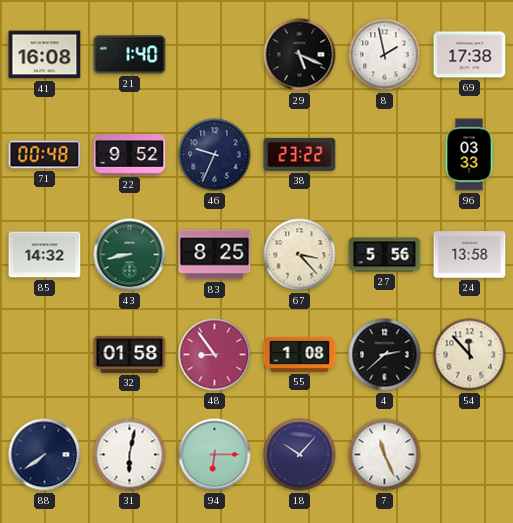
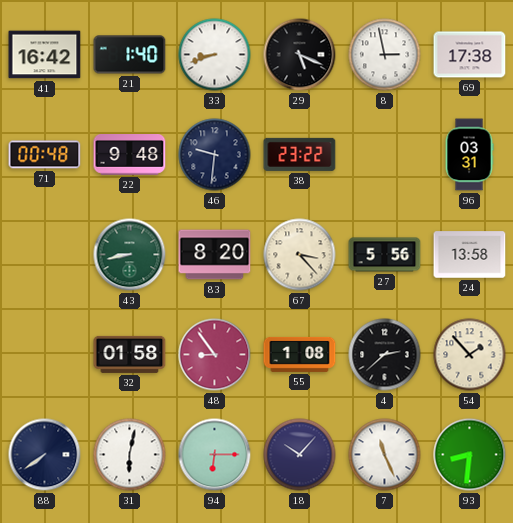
41: 16:08 -> 16:42 (45, 55)
33: none -> 8:42 (215, 55)
8: 1:58 -> 2:58 (385, 55)
22: 9:52 -> 9:48 (130, 155)
46: 9:34 -> 9:31 (215, 155)
96: 03:33 -> 03:31 (469, 155)
85: 14:32 -> none (45, 255)
83: 8:25 -> 8:20 (215, 255)
54: 11:53 -> 1:53 (470, 355)
93: none -> 8:31 (470, 455)
